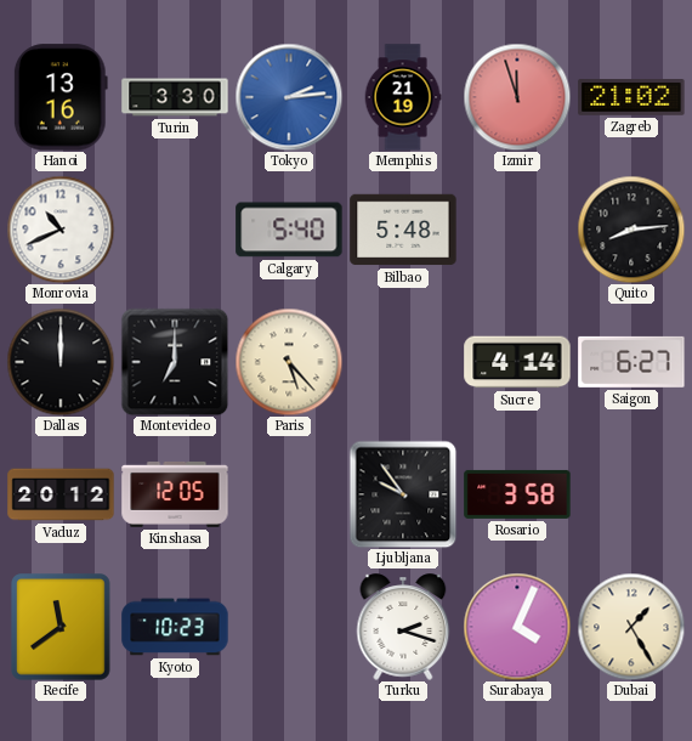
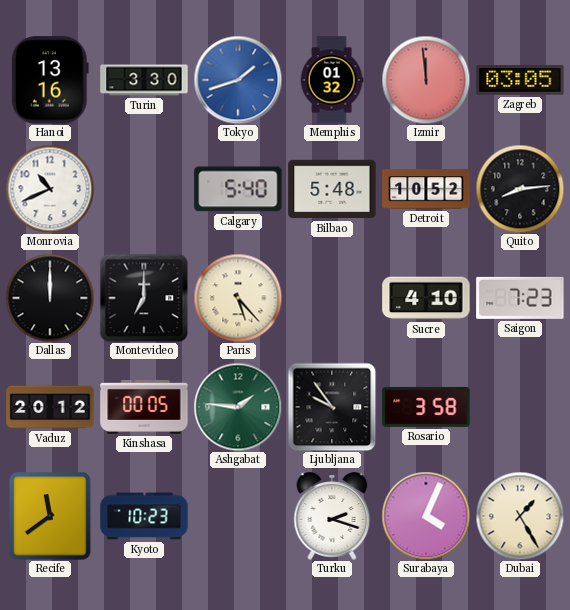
Tokyo: 2:14 -> 1:42 (238, 80)
Memphis: 21:19 -> 01:32 (332, 80)
Izmir: 11:57 -> 11:59 (426, 80)
Zagreb: 21:02 -> 03:05 (520, 80)
Detroit: none -> 10:52 (426, 189)
Sucre: 4:14 -> 4:10 (426, 298)
Saigon: 6:27 -> 7:23 (520, 298)
Kinshasa: 12:05 -> 00:05 (144, 407)
Ashgabat: none -> 1:46 (238, 407)
